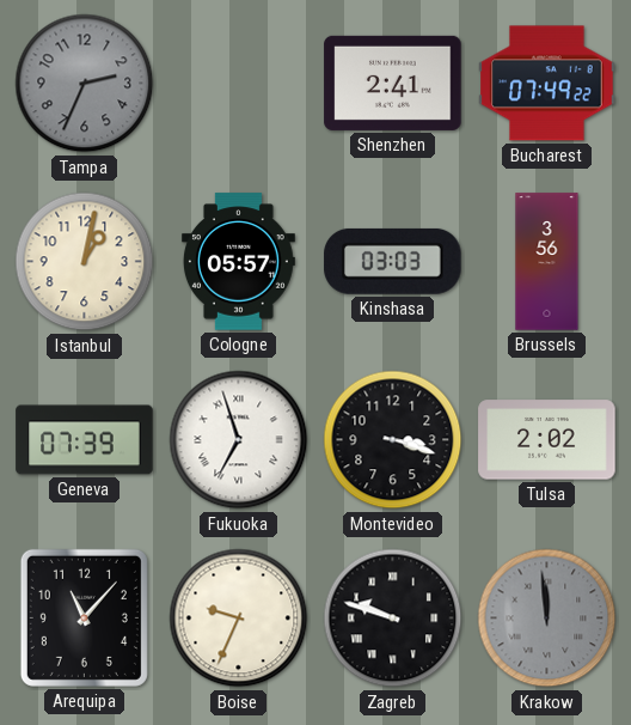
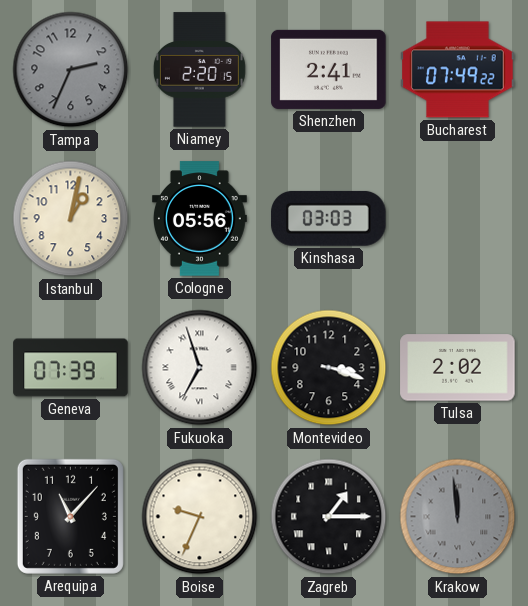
Niamey: none -> 2:20 (199, 70)
Cologne: 05:57 -> 05:56 (199, 219)
Brussels: 3:56 -> none (547, 262)
Zagreb: 9:48 -> 1:15 (329, 517)
